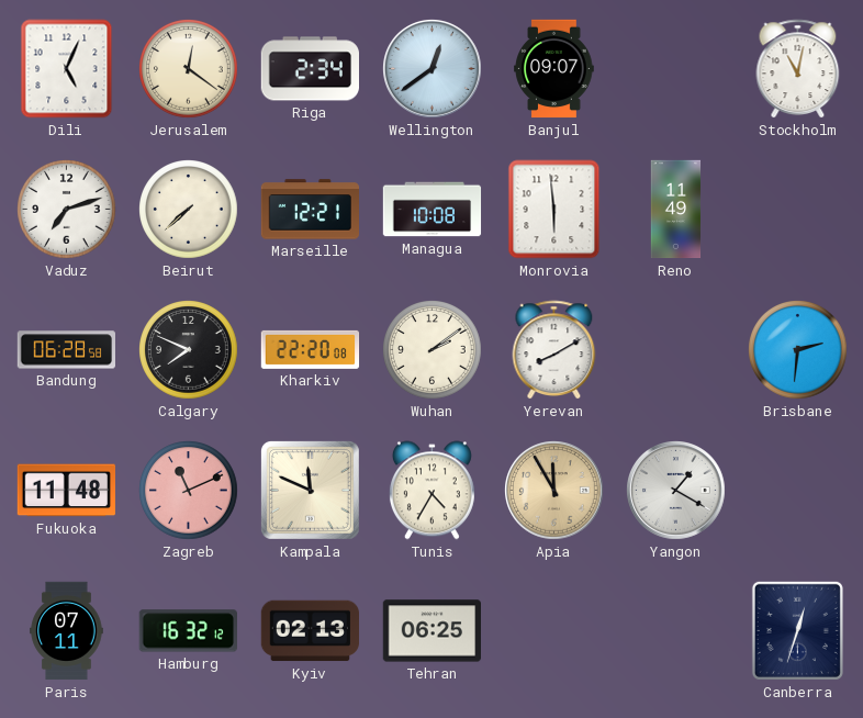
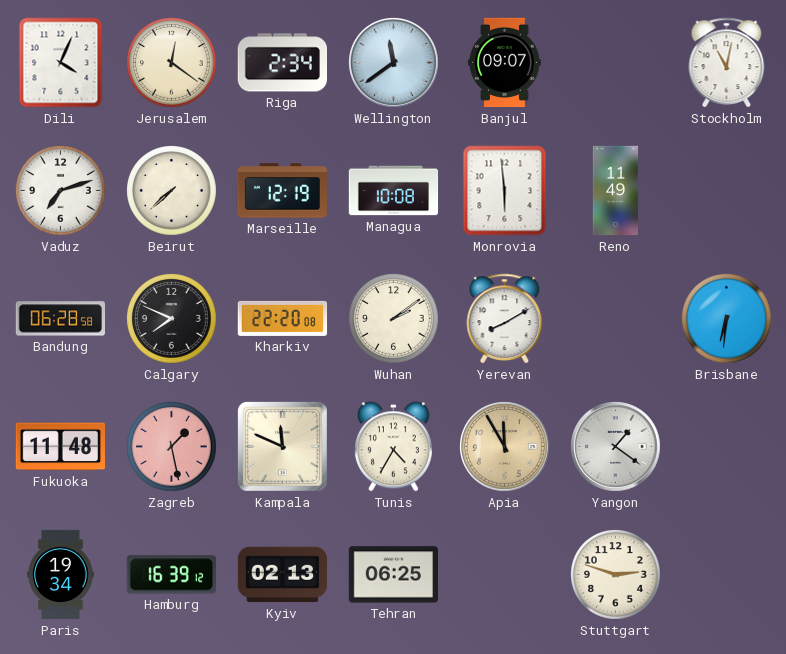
Dili: 5:04 -> 4:04 (61, 63)
Wellington: 12:39 -> 11:39 (394, 63)
Marseille: 12:21 -> 12:19 (282, 191)
Brisbane: 2:31 -> 6:31 (727, 319)
Zagreb: 11:11 -> 1:28 (172, 447)
Yangon: 1:20 -> 1:21 (616, 447)
Paris: 07:11 -> 19:34 (61, 575)
Hamburg: 16:32 -> 16:39 (171, 575)
Stuttgart: none -> 2:48 (616, 575)
Canberra: 12:33 -> none (797, 630)
